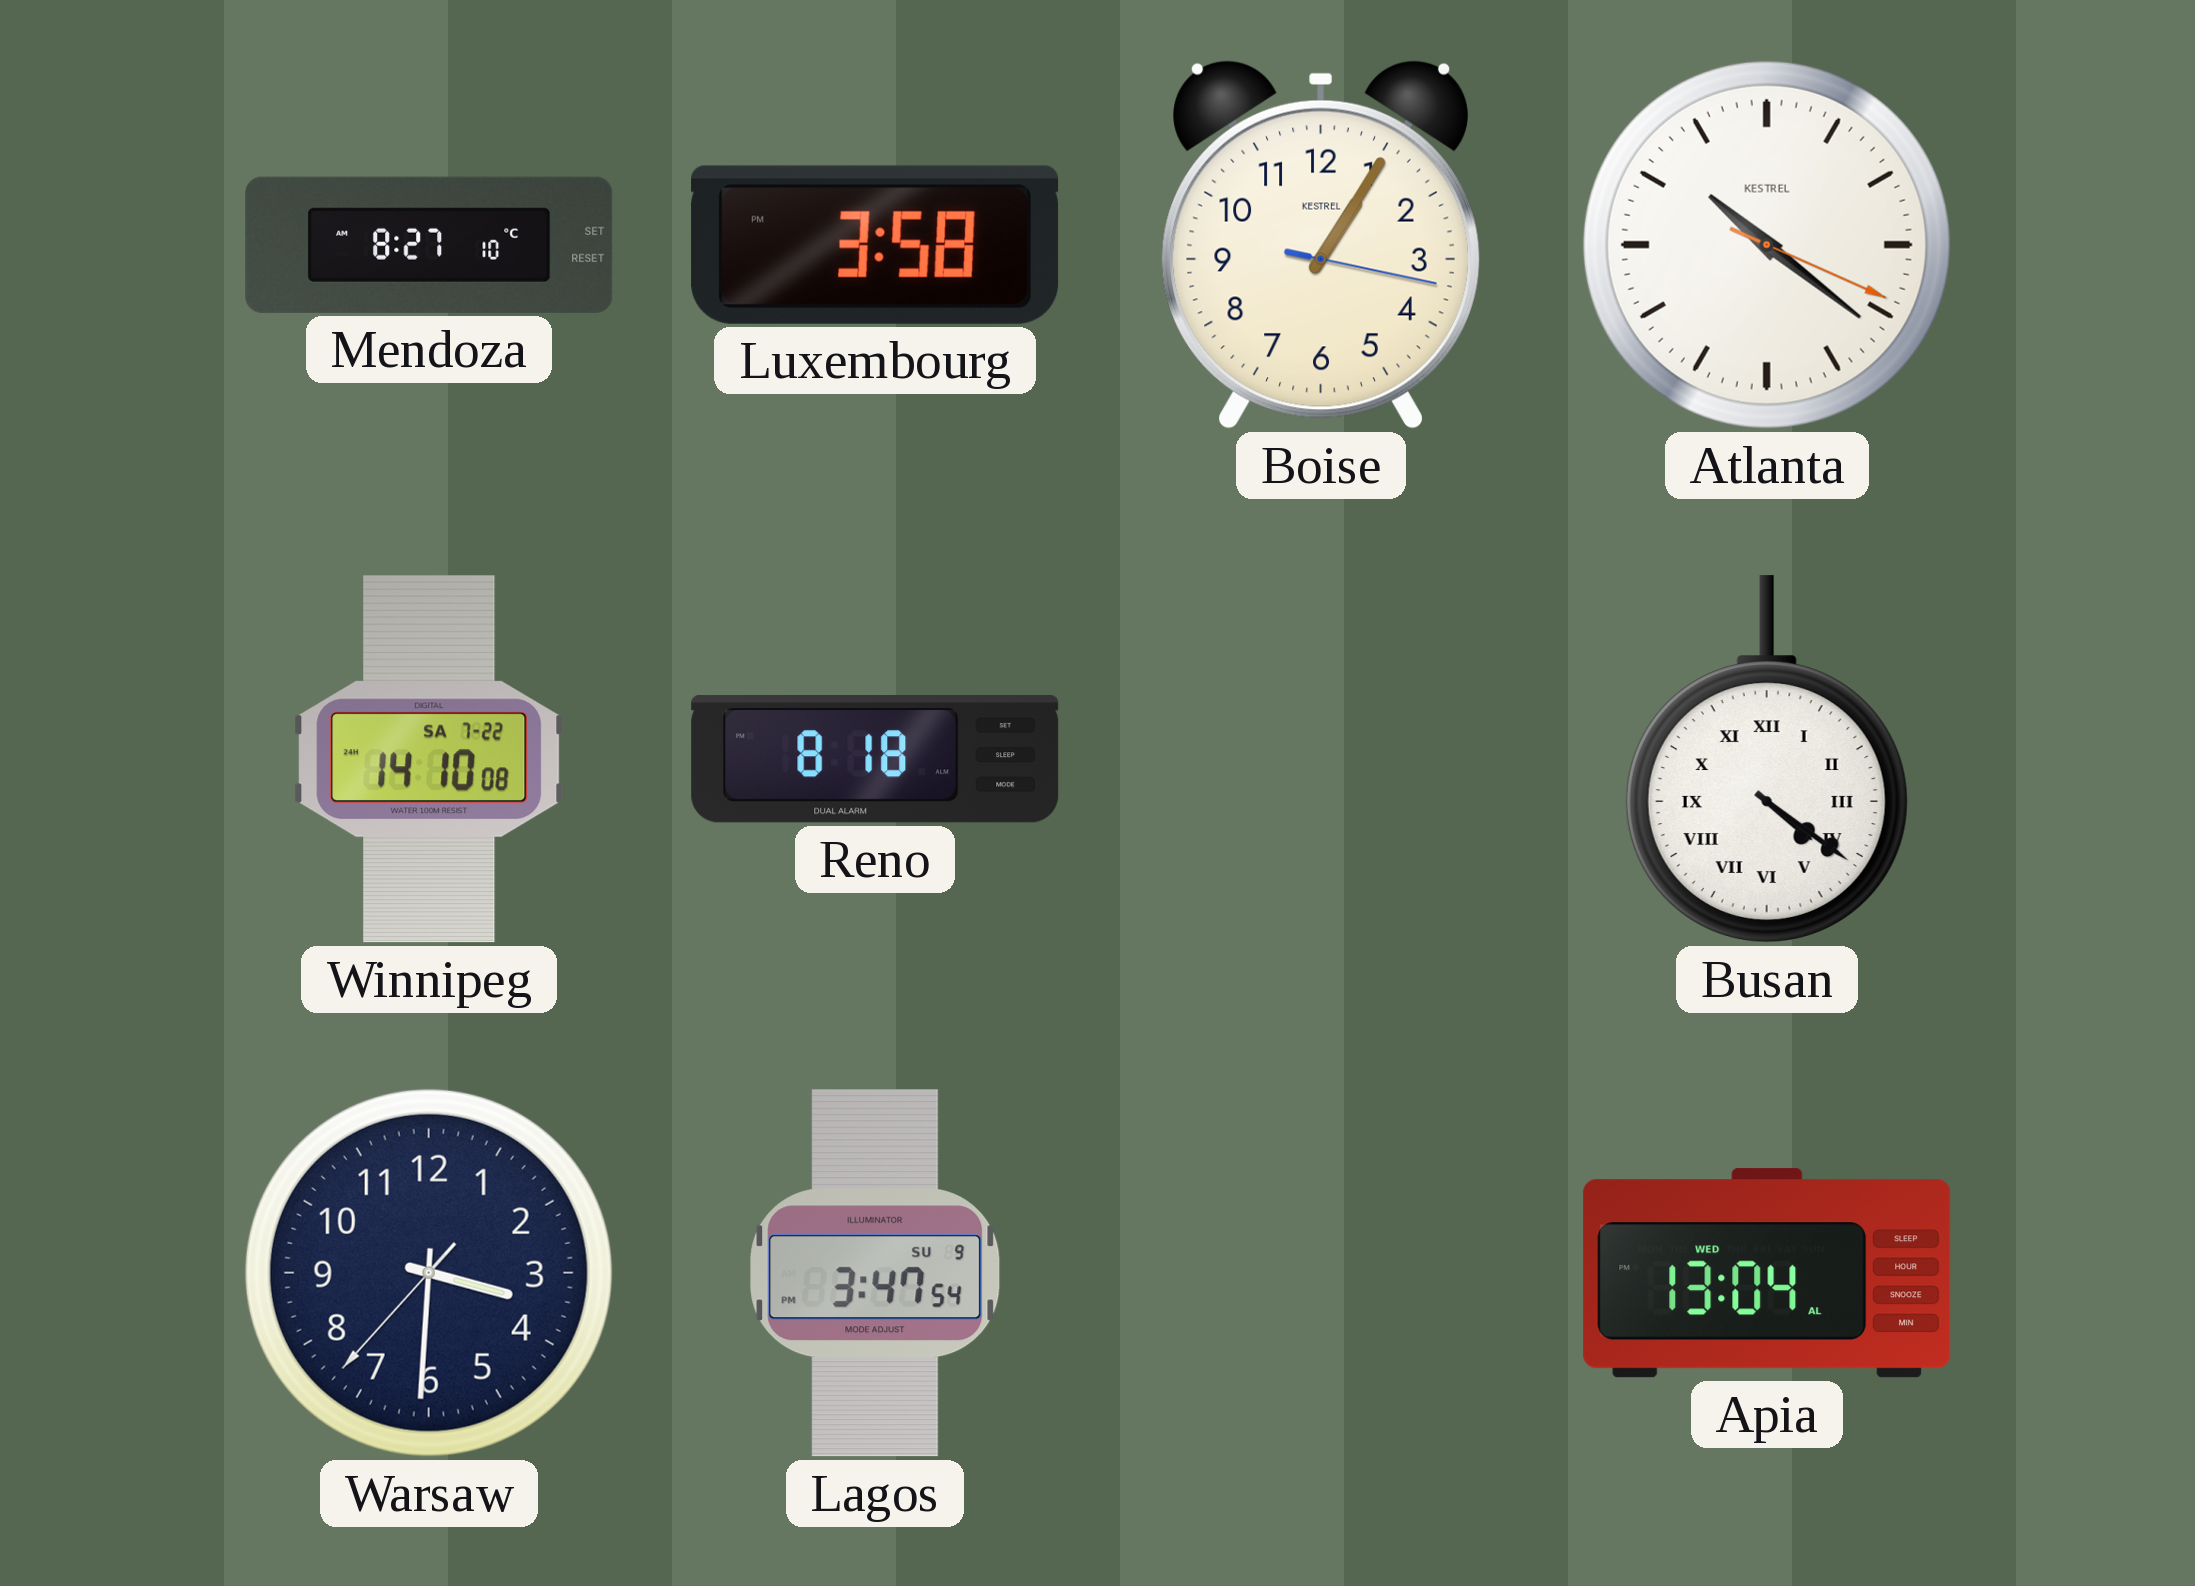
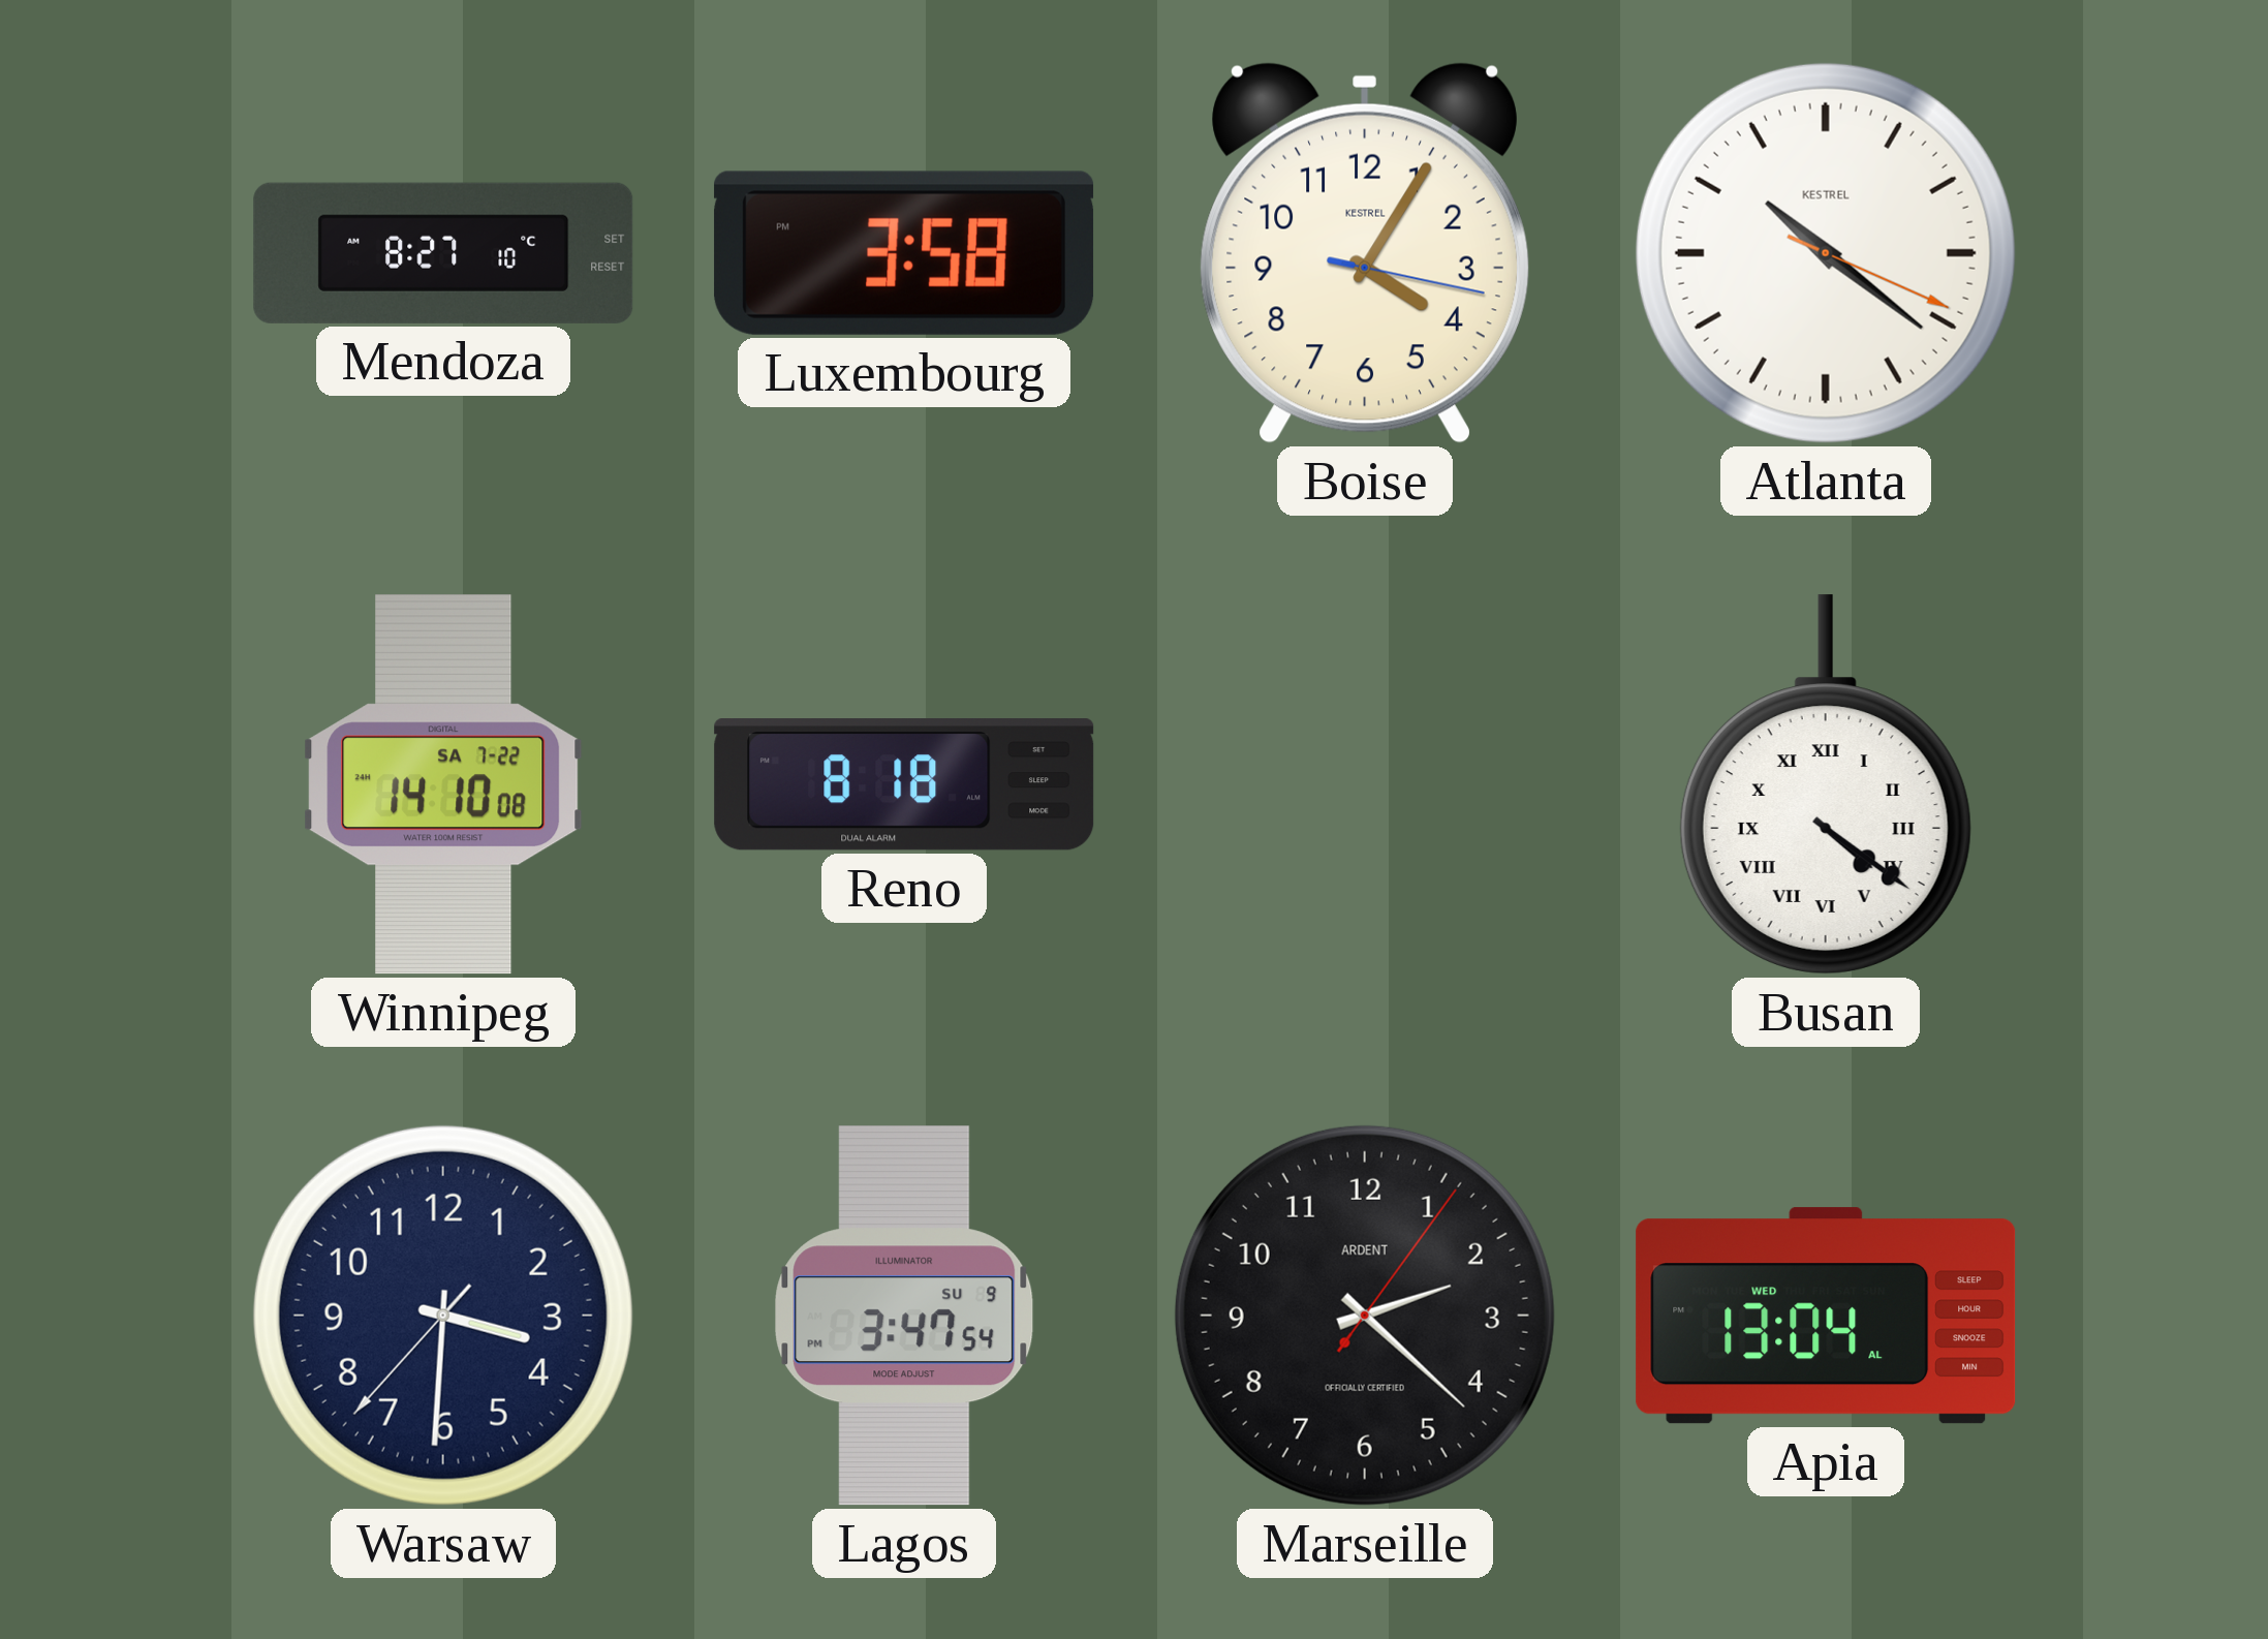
Boise: 1:05 -> 4:05 (1365, 253)
Marseille: none -> 2:22 (1365, 1316)
